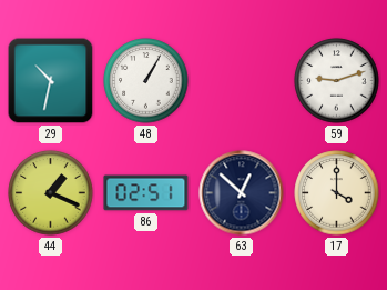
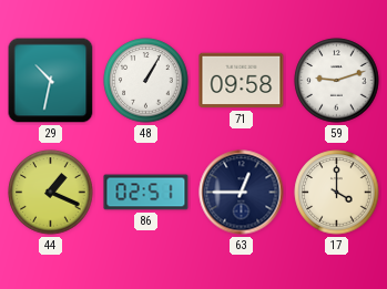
71: none -> 09:58 (242, 81)
63: 12:52 -> 12:45 (242, 193)
